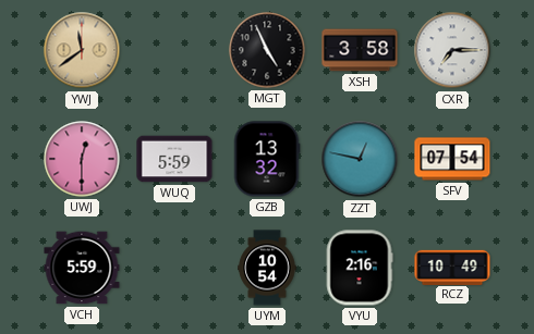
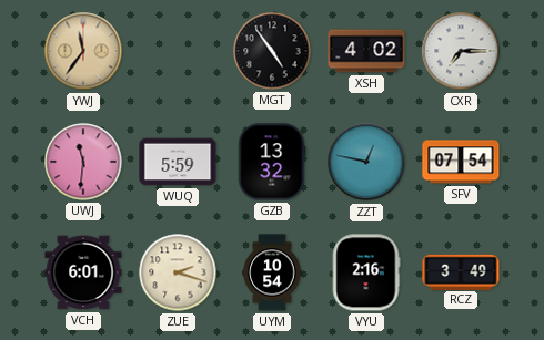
YWJ: 11:39 -> 11:36 (83, 51)
MGT: 4:56 -> 4:54 (272, 51)
XSH: 3:58 -> 4:02 (366, 51)
UWJ: 12:30 -> 11:31 (83, 162)
VCH: 5:59 -> 6:01 (83, 272)
ZUE: none -> 2:18 (178, 272)
RCZ: 10:49 -> 3:49 (461, 271)
